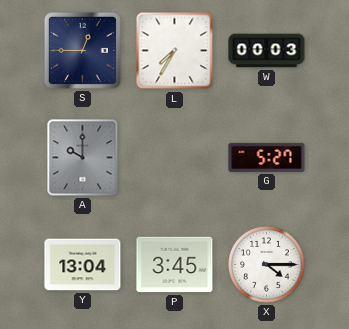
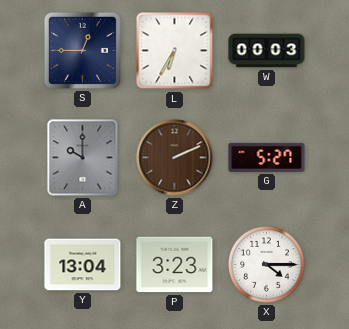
L: 7:35 -> 6:35 (175, 51)
Z: none -> 2:11 (175, 158)
P: 3:45 -> 3:23 (175, 265)
